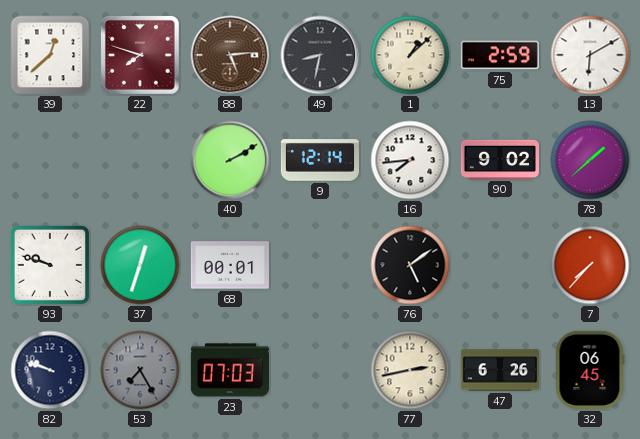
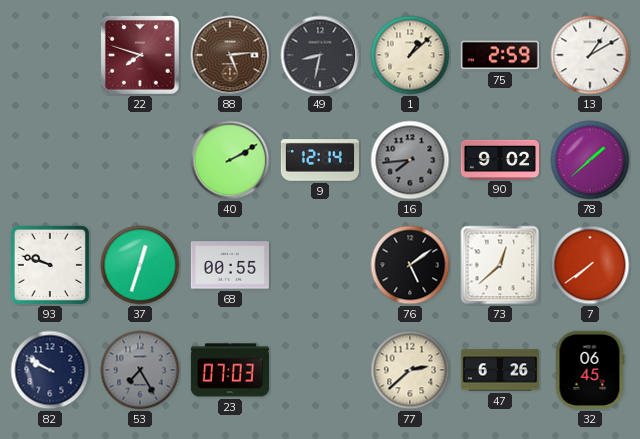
39: 12:38 -> none (50, 55)
13: 6:10 -> 1:10 (590, 55)
16 dial: white -> grey (410, 160)
68: 00:01 -> 00:55 (230, 265)
73: none -> 12:38 (500, 265)
7: 7:37 -> 7:39 (590, 265)
82: 9:48 -> 9:50 (50, 370)
77: 2:43 -> 2:38 (410, 370)
